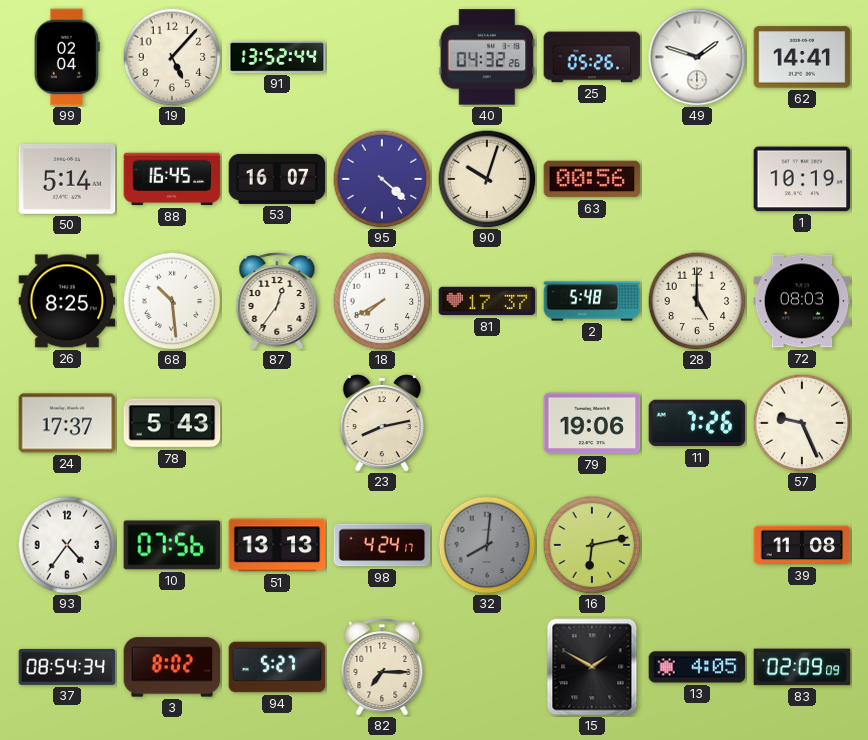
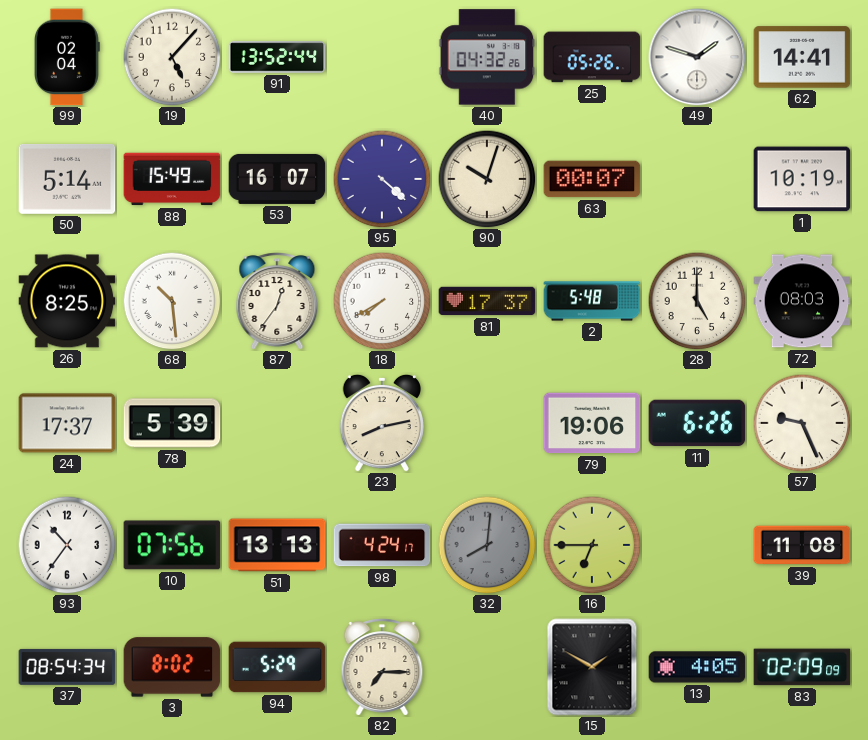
88: 16:45 -> 15:49 (172, 179)
63: 00:56 -> 00:07 (592, 179)
78: 5:43 -> 5:39 (172, 423)
11: 7:26 -> 6:26 (697, 423)
93: 4:36 -> 10:36 (67, 545)
16: 6:13 -> 6:45 (592, 545)
94: 5:27 -> 5:29 (277, 667)
